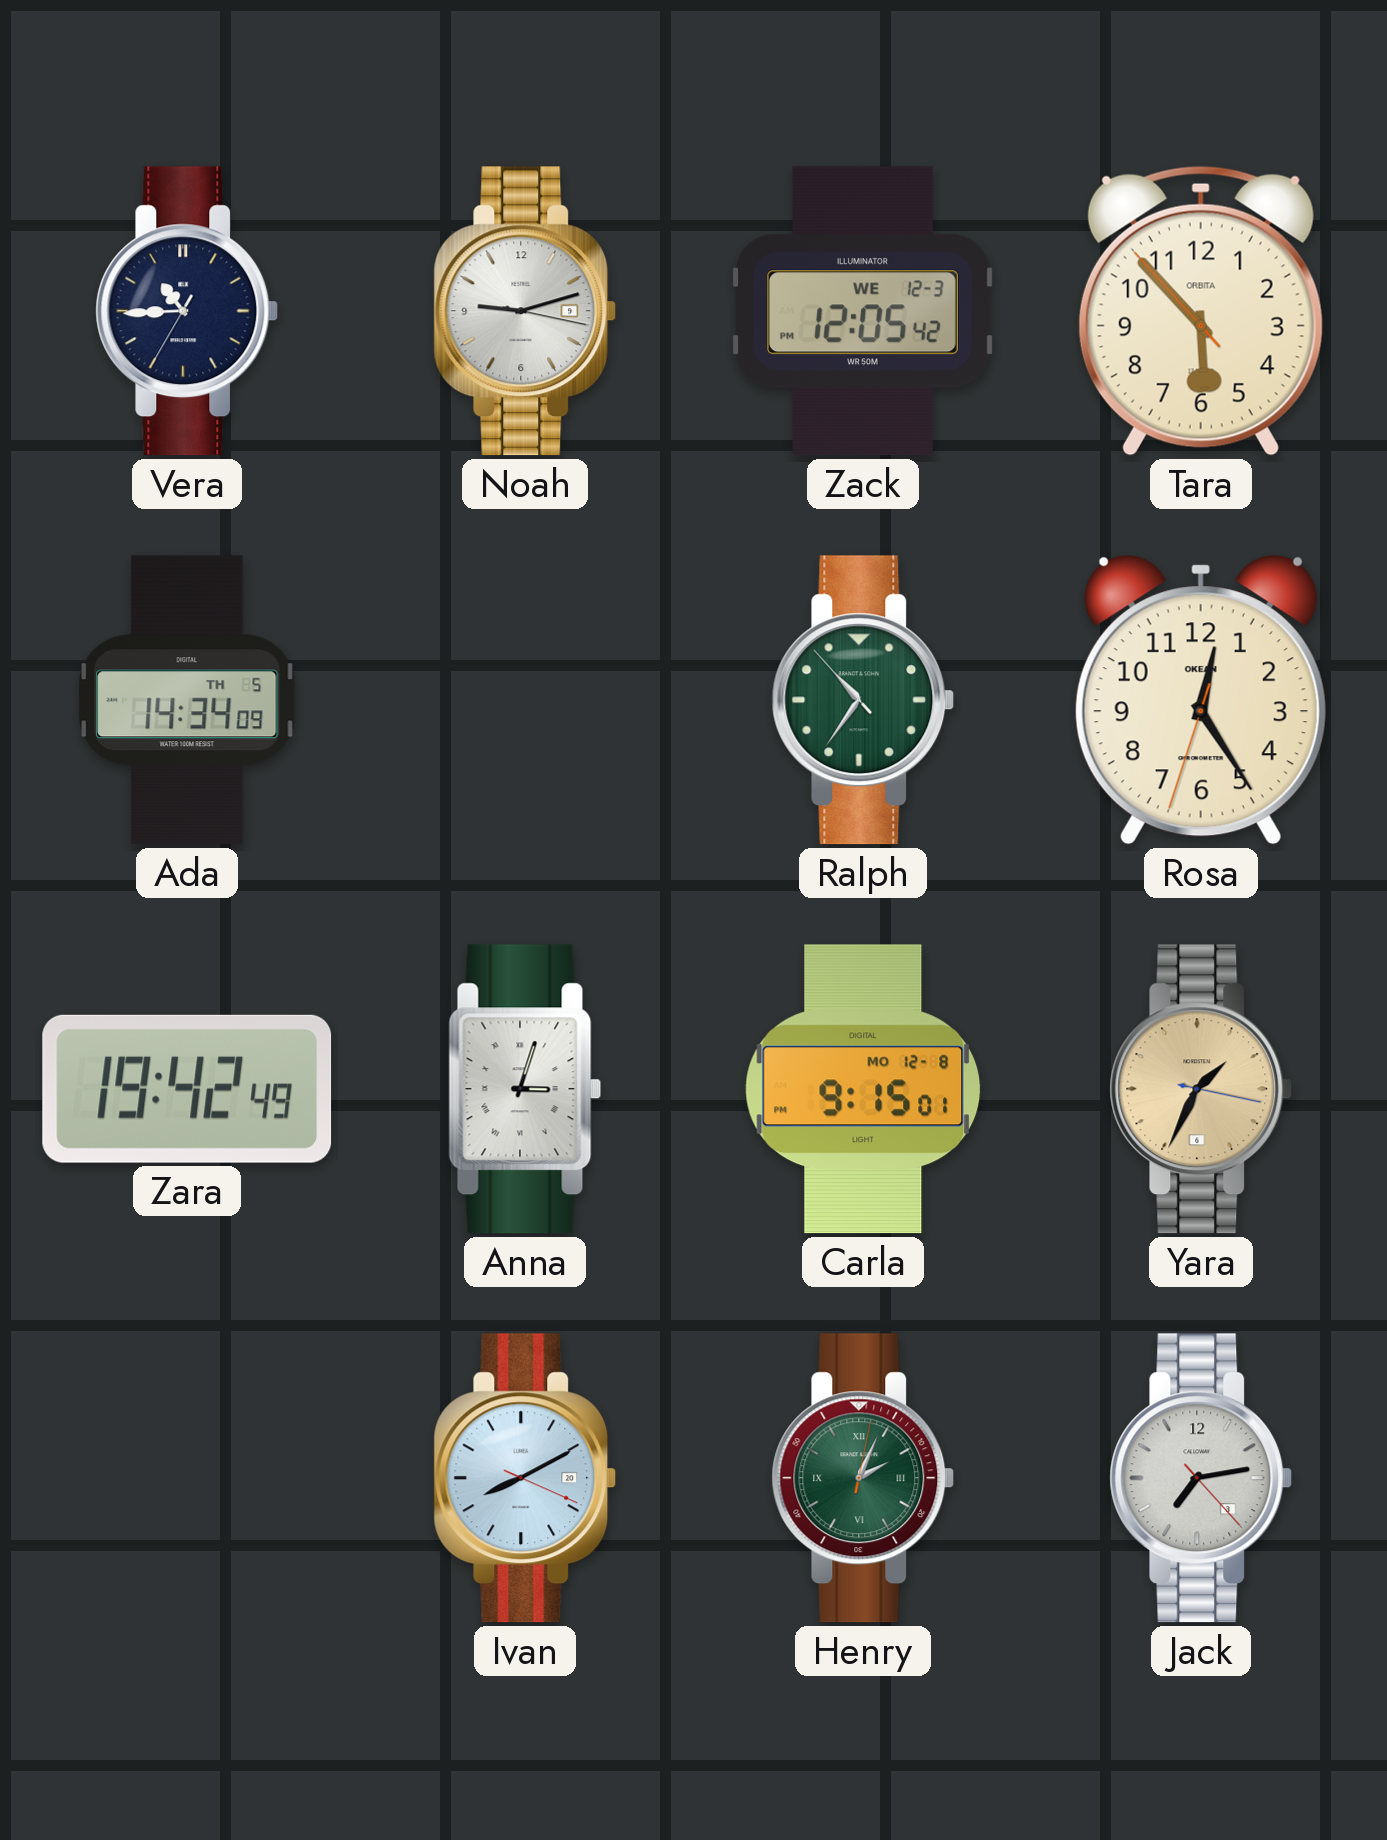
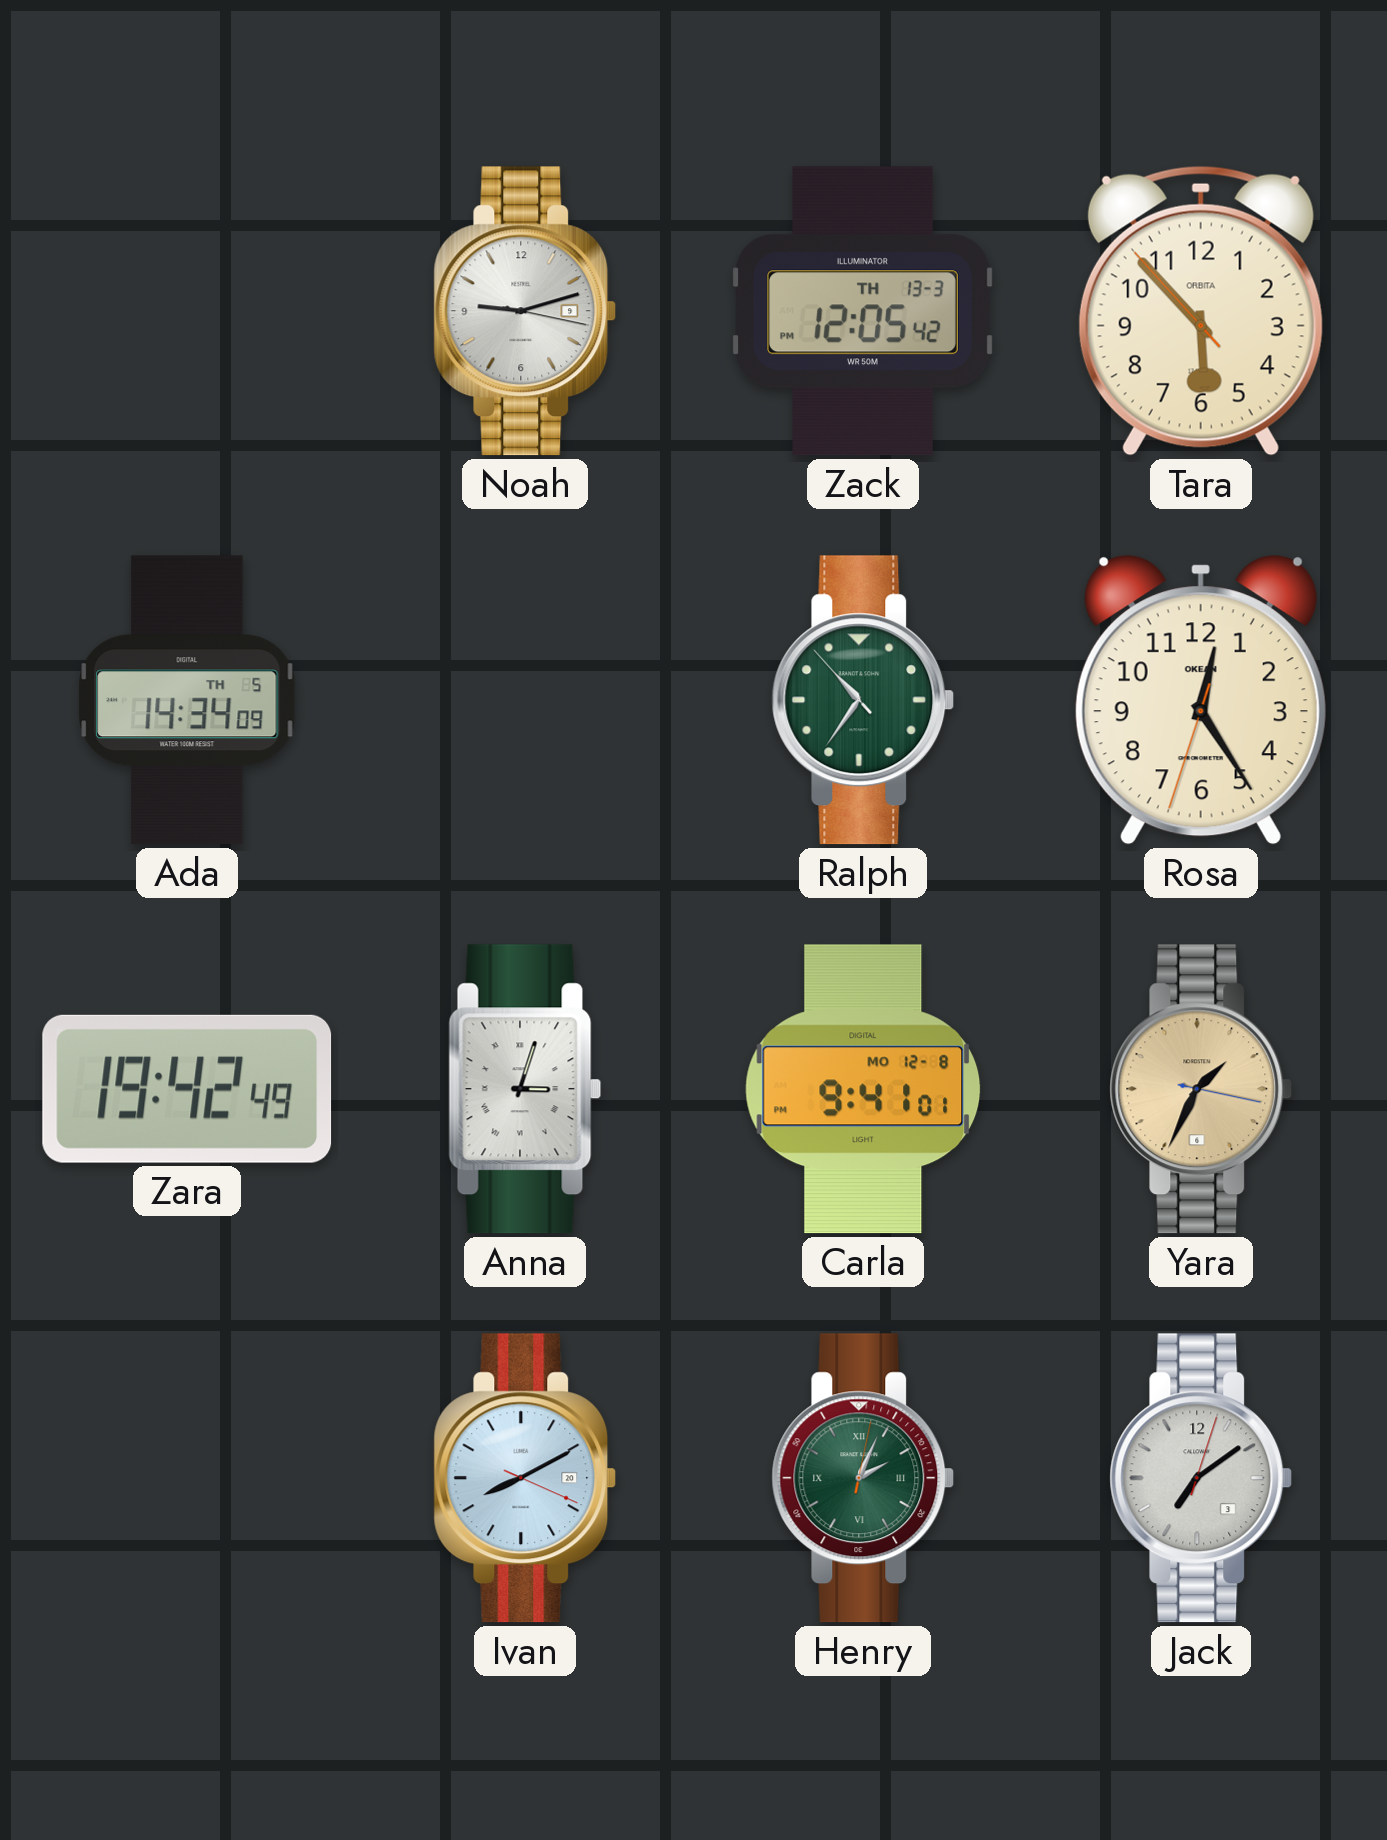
Vera: 10:44 -> none (187, 311)
Zack date: WE 12-3 -> TH 13-3 (863, 311)
Carla: 9:15 -> 9:41 (863, 1089)
Jack: 7:13 -> 7:09 (1201, 1478)
